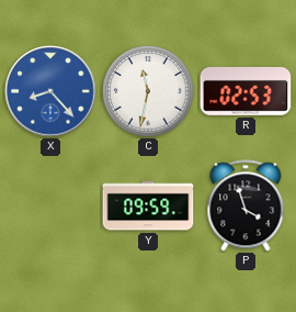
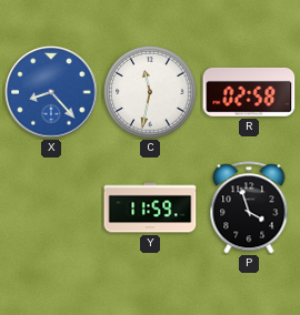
R: 02:53 -> 02:58 (249, 92)
Y: 09:59 -> 11:59 (150, 207)
